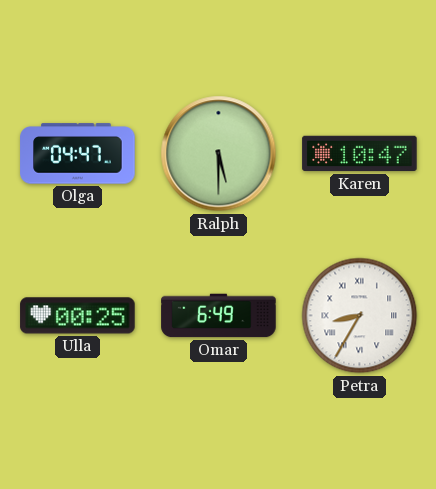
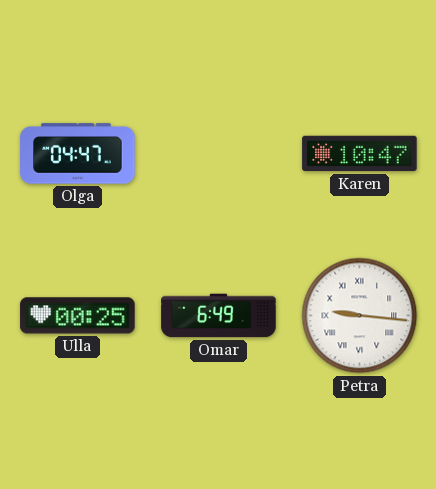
Ralph: 5:30 -> none (219, 154)
Petra: 8:35 -> 9:16 (360, 316)
